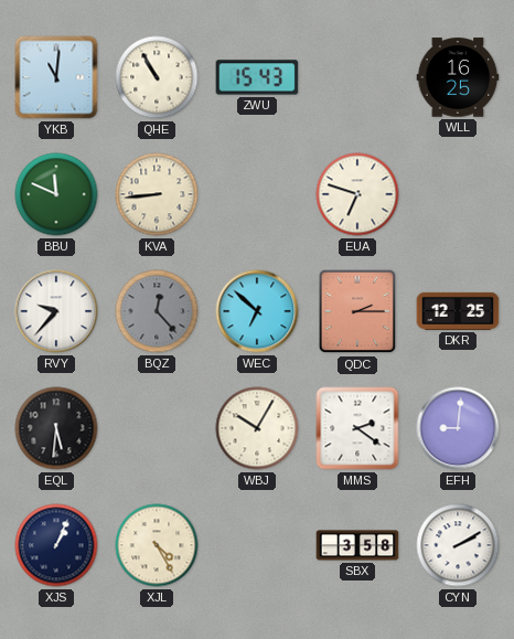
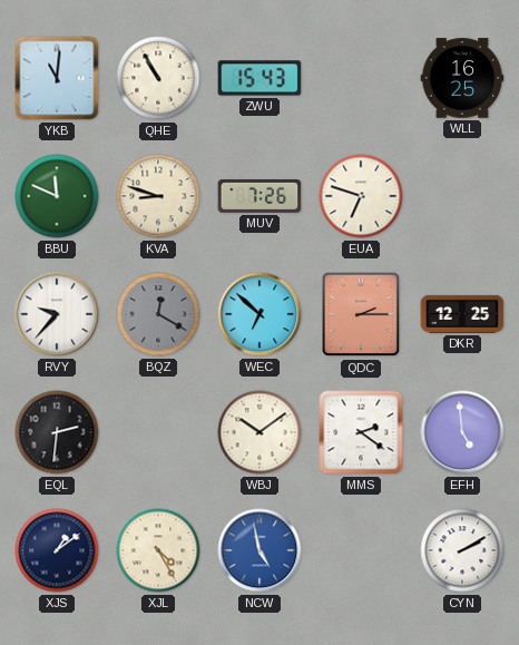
KVA: 8:44 -> 8:48 (158, 196)
MUV: none -> 7:26 (259, 196)
BQZ: 12:23 -> 12:20 (158, 314)
EQL: 5:31 -> 2:31 (57, 432)
WBJ: 10:05 -> 10:09 (259, 432)
EFH: 9:01 -> 4:59 (462, 432)
XJS: 1:04 -> 1:09 (57, 550)
NCW: none -> 4:58 (259, 550)
SBX: 3:58 -> none (357, 545)
